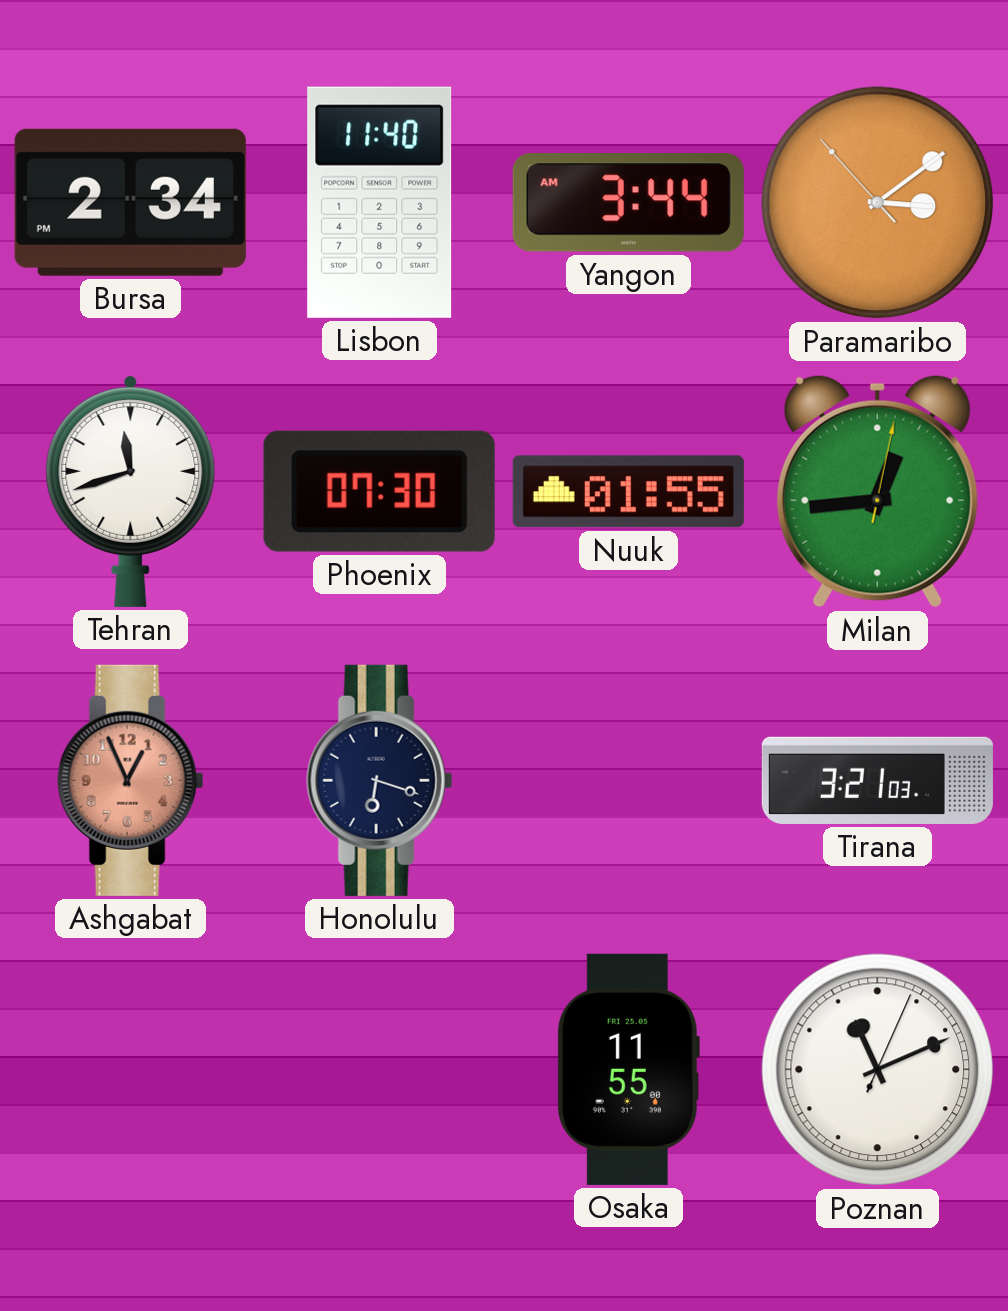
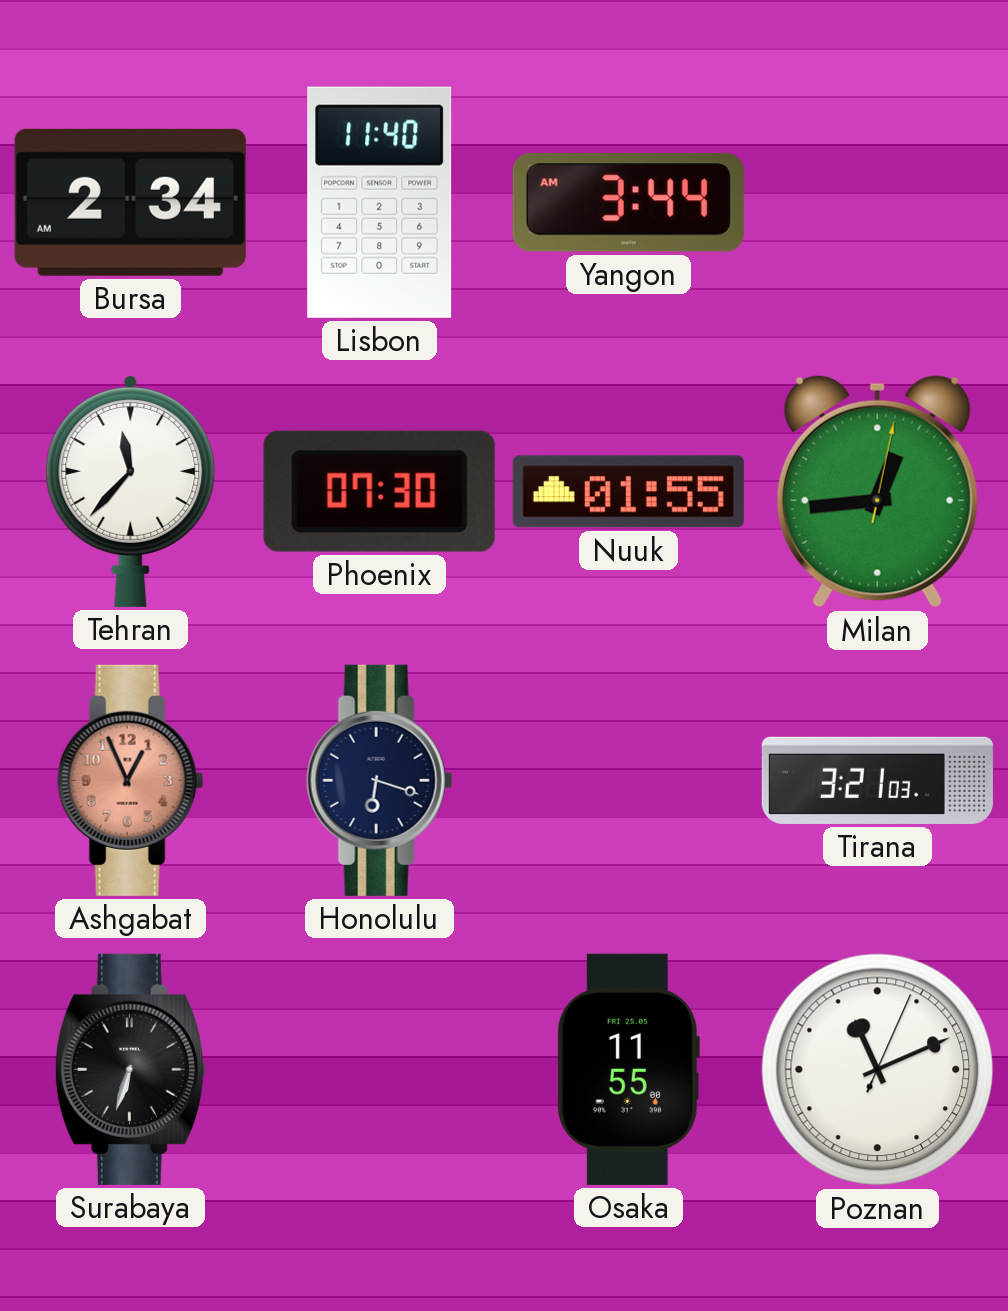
Bursa: 2:34 PM -> 2:34 AM (130, 202)
Paramaribo: 3:08 -> none (878, 203)
Tehran: 11:42 -> 11:37 (131, 491)
Surabaya: none -> 6:33 (130, 1069)
